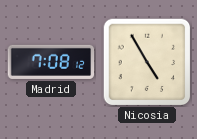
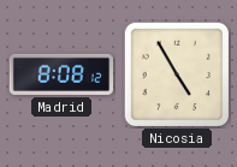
Madrid: 7:08 -> 8:08 (61, 74)
